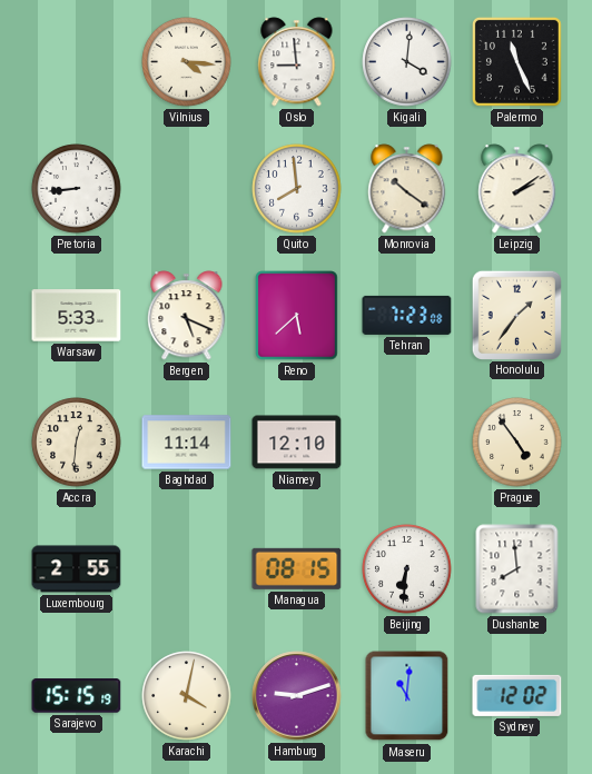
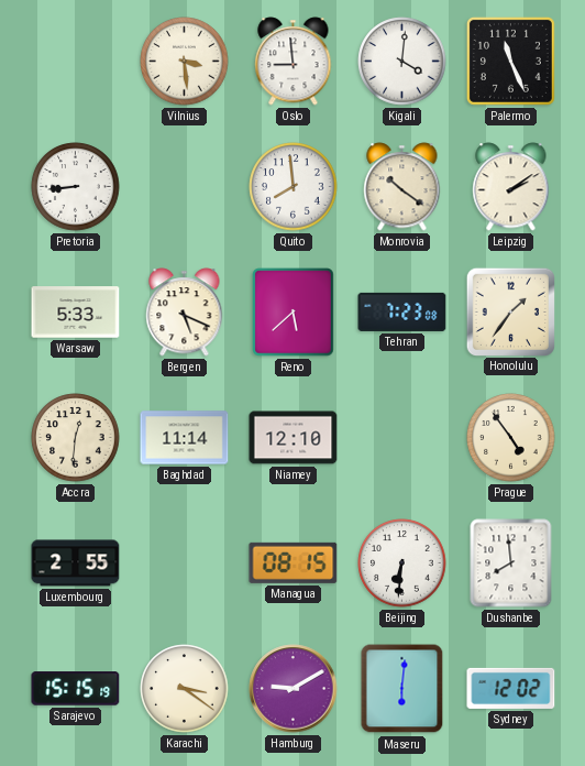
Vilnius: 4:16 -> 3:29 (185, 62)
Karachi: 4:02 -> 3:21 (185, 689)
Hamburg: 9:12 -> 9:10 (294, 689)
Maseru: 11:01 -> 6:01 (402, 689)
